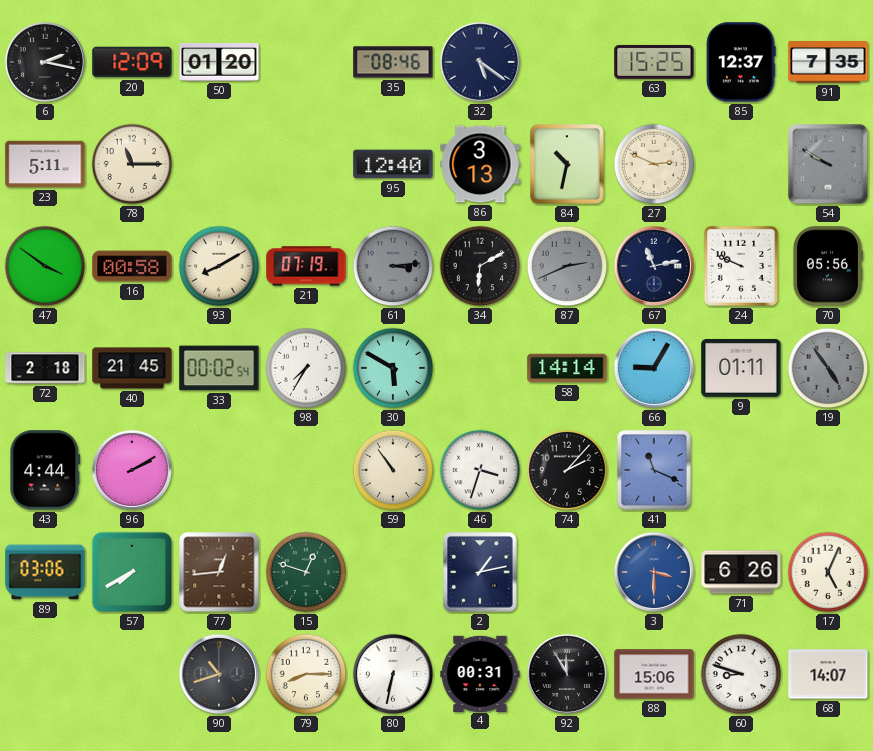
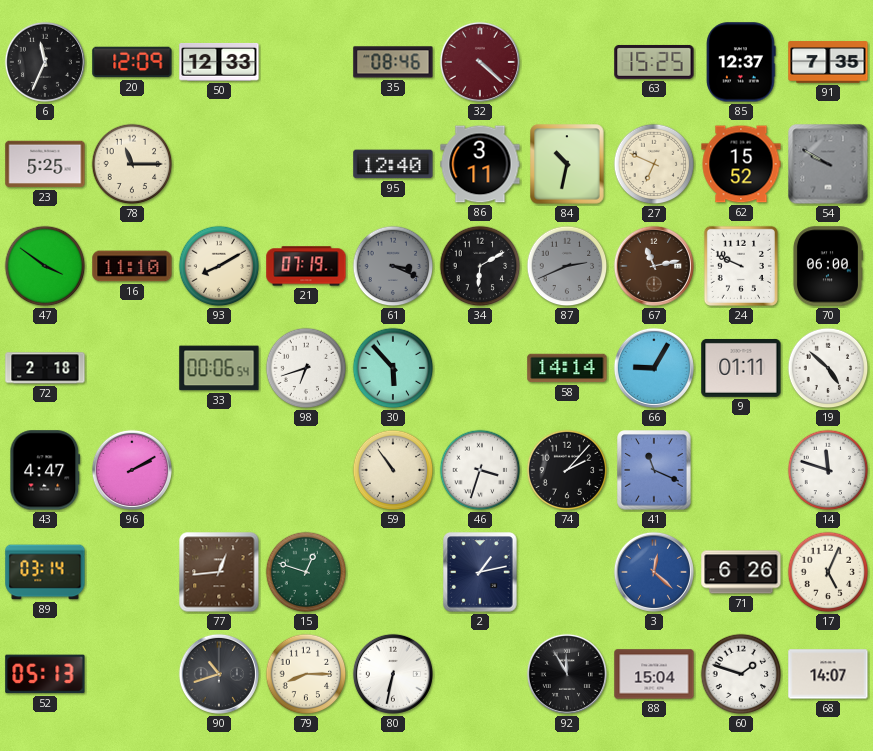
6: 2:17 -> 11:34 (45, 62)
50: 01:20 -> 12:33 (219, 62)
32: 5:21 -> 4:22 (480, 62)
32 dial: navy -> burgundy (480, 62)
23: 5:11 -> 5:25 (45, 164)
86: 3:13 -> 3:11 (480, 164)
27: 2:49 -> 6:49 (654, 164)
62: none -> 15:52 (741, 164)
16: 00:58 -> 11:10 (132, 266)
61: 3:14 -> 3:19 (393, 266)
67 dial: navy -> brown (654, 266)
70: 05:56 -> 06:00 (827, 266)
40: 21:45 -> none (132, 368)
33: 00:02 -> 00:06 (219, 368)
98: 7:35 -> 6:42 (306, 368)
30: 5:50 -> 5:53 (393, 368)
19: 4:54 -> 4:52 (828, 368)
19 dial: grey -> white (828, 368)
43: 4:44 -> 4:47 (45, 470)
14: none -> 11:48 (828, 470)
89: 03:06 -> 03:14 (45, 572)
57: 7:40 -> none (132, 572)
3: 3:30 -> 12:22 (654, 572)
52: none -> 05:13 (45, 674)
4: 00:31 -> none (480, 673)
88: 15:06 -> 15:04 (654, 674)
60: 8:48 -> 1:48 (741, 674)
